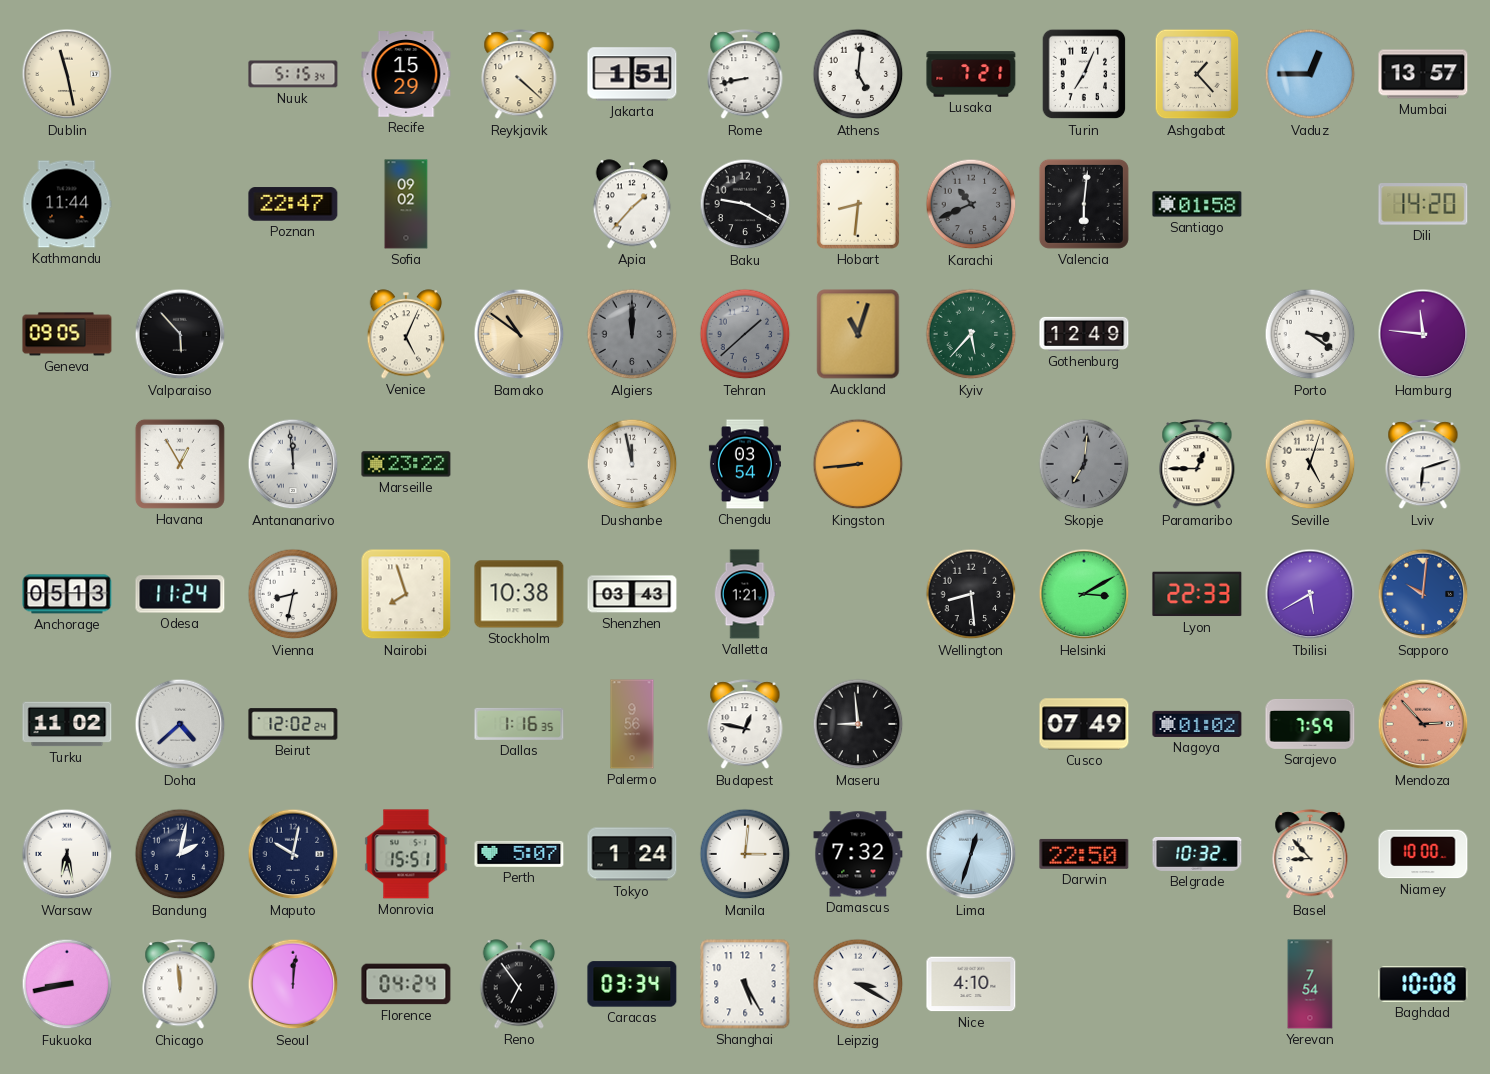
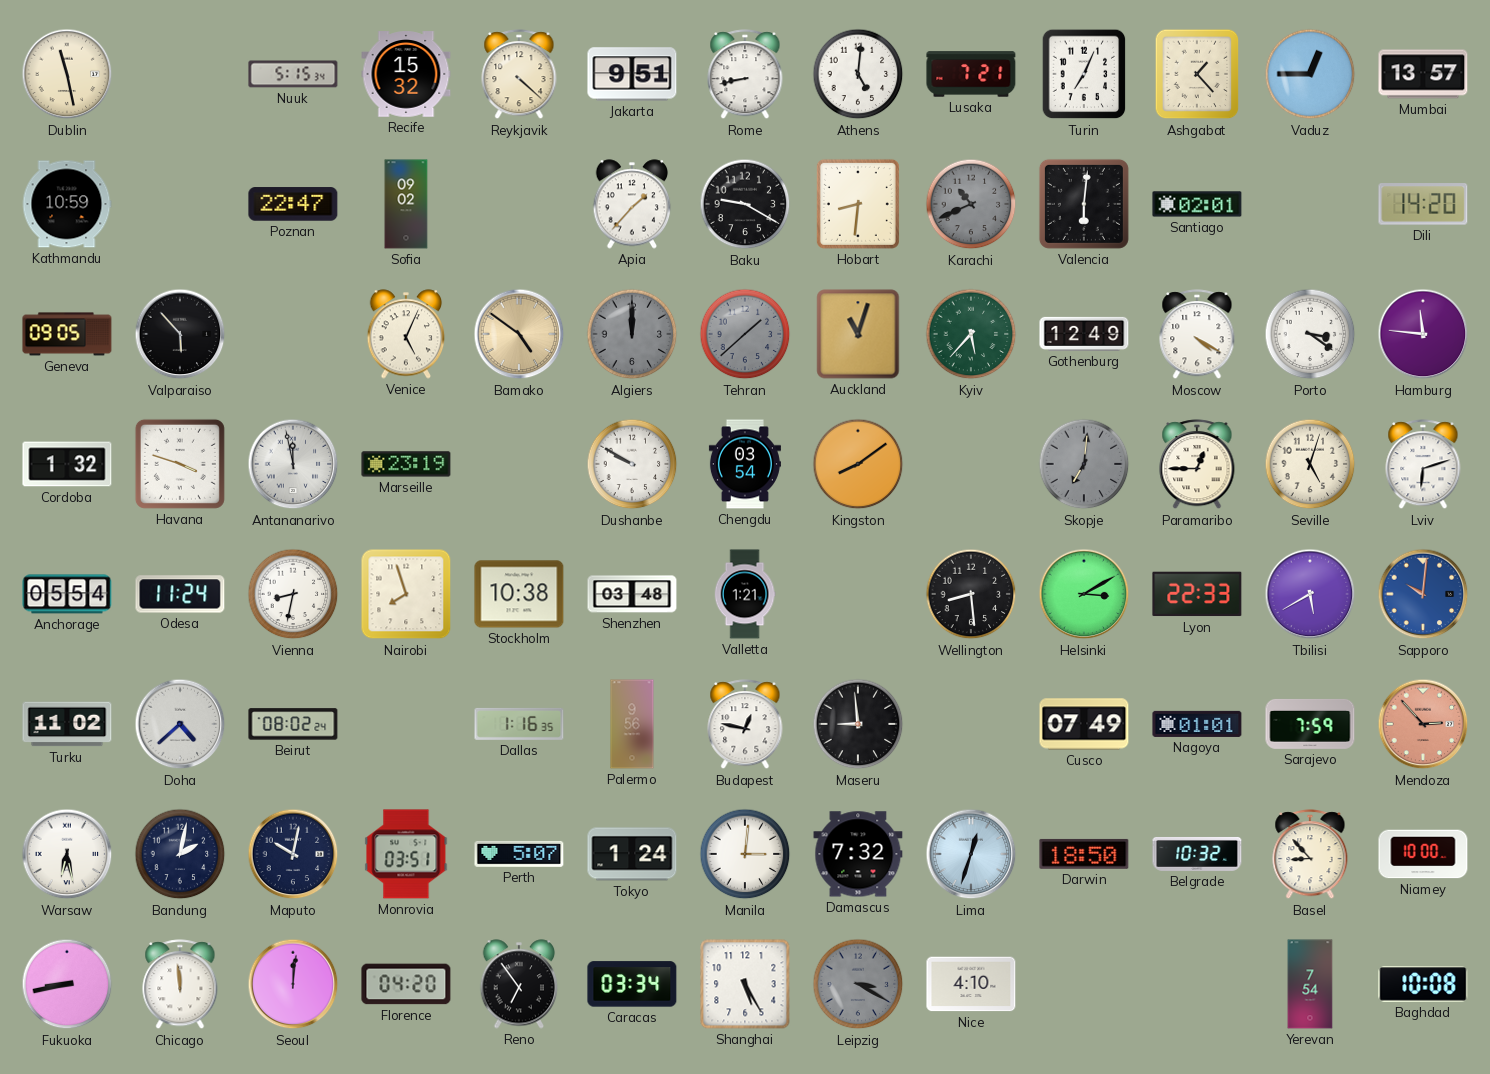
Recife: 15:29 -> 15:32 (406, 74)
Jakarta: 1:51 -> 9:51 (632, 74)
Kathmandu: 11:44 -> 10:59 (67, 204)
Santiago: 01:58 -> 02:01 (1197, 204)
Bamako: 10:51 -> 4:51 (519, 334)
Moscow: none -> 4:20 (1197, 335)
Cordoba: none -> 1:32 (67, 464)
Havana: 12:55 -> 3:48 (180, 464)
Antananarivo: 11:59 -> 11:58 (293, 464)
Marseille: 23:22 -> 23:19 (406, 464)
Dushanbe: 11:58 -> 9:50 (632, 464)
Kingston: 8:44 -> 8:09 (858, 464)
Anchorage: 05:13 -> 05:54 (67, 594)
Shenzhen: 03:43 -> 03:48 (632, 594)
Beirut: 12:02 -> 08:02 (293, 724)
Nagoya: 01:02 -> 01:01 (1197, 724)
Monrovia: 15:51 -> 03:51 (406, 854)
Darwin: 22:50 -> 18:50 (1084, 854)
Florence: 04:24 -> 04:20 (406, 984)
Leipzig dial: white -> grey (858, 984)
